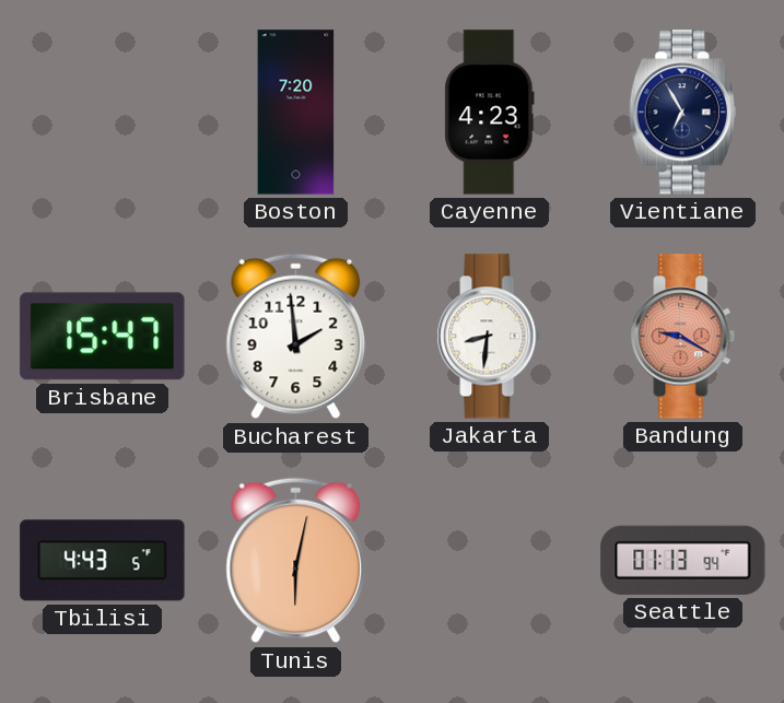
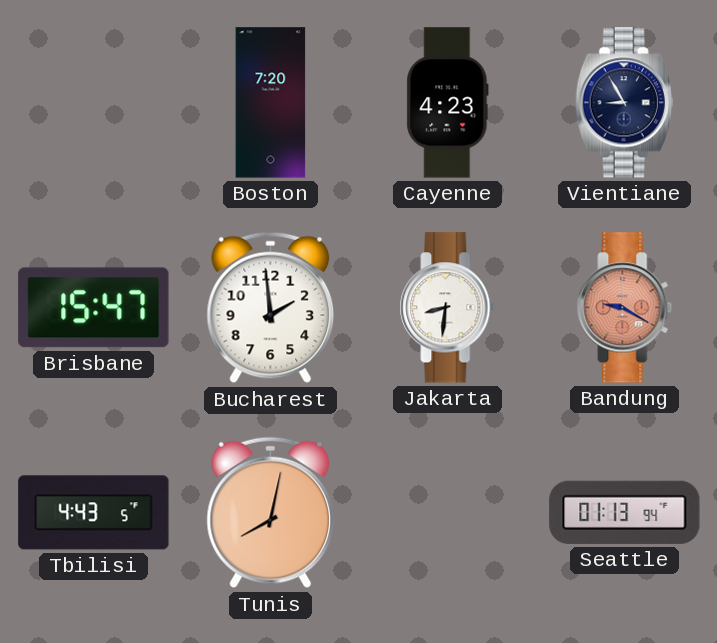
Vientiane: 6:55 -> 8:55 (624, 103)
Tunis: 6:02 -> 8:02 (271, 513)
